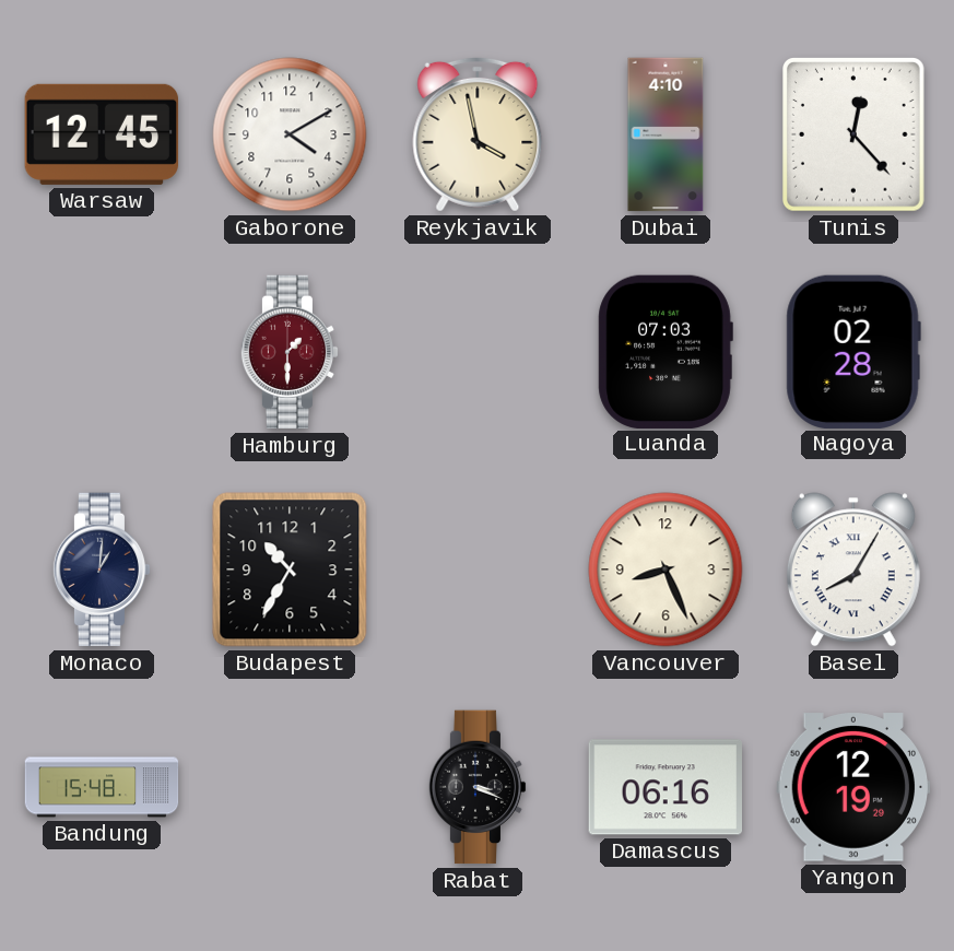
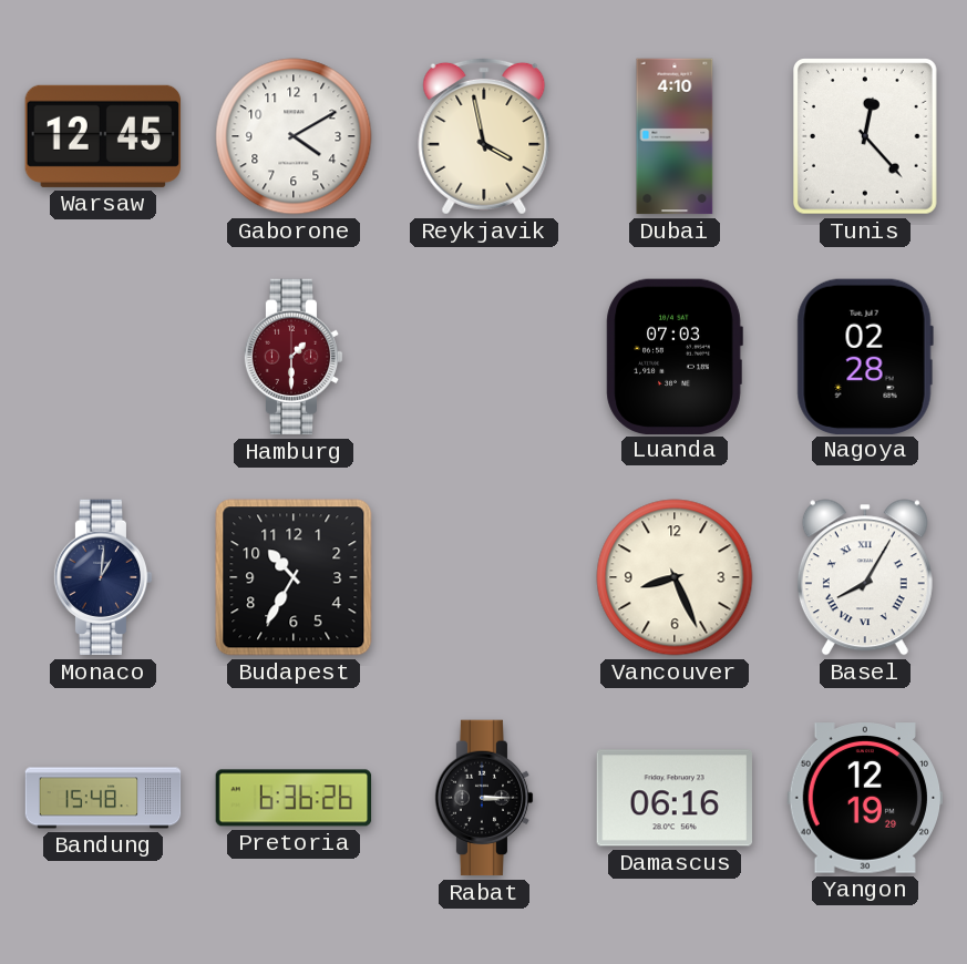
Pretoria: none -> 6:36 (294, 798)
Rabat: 3:19 -> 3:15 (484, 798)
